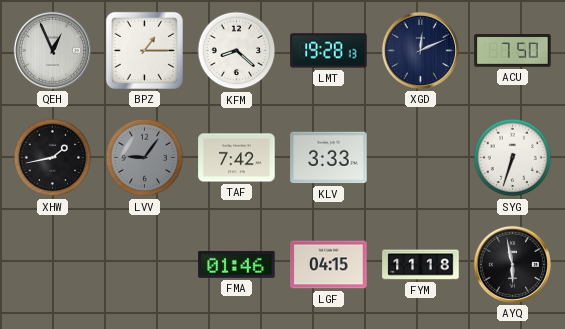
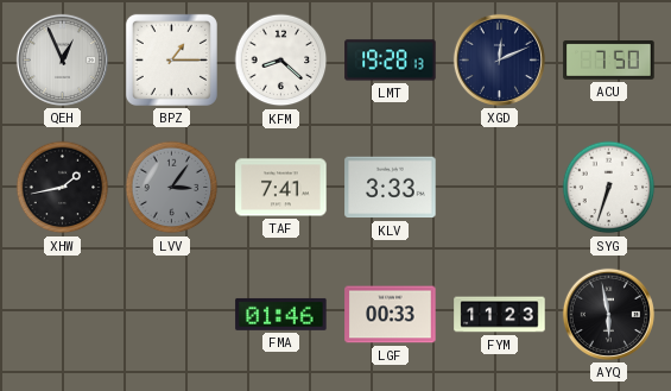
LVV: 9:06 -> 3:06 (172, 188)
TAF: 7:42 -> 7:41 (281, 188)
LGF: 04:15 -> 00:33 (391, 315)
FYM: 11:18 -> 11:23 (500, 315)
